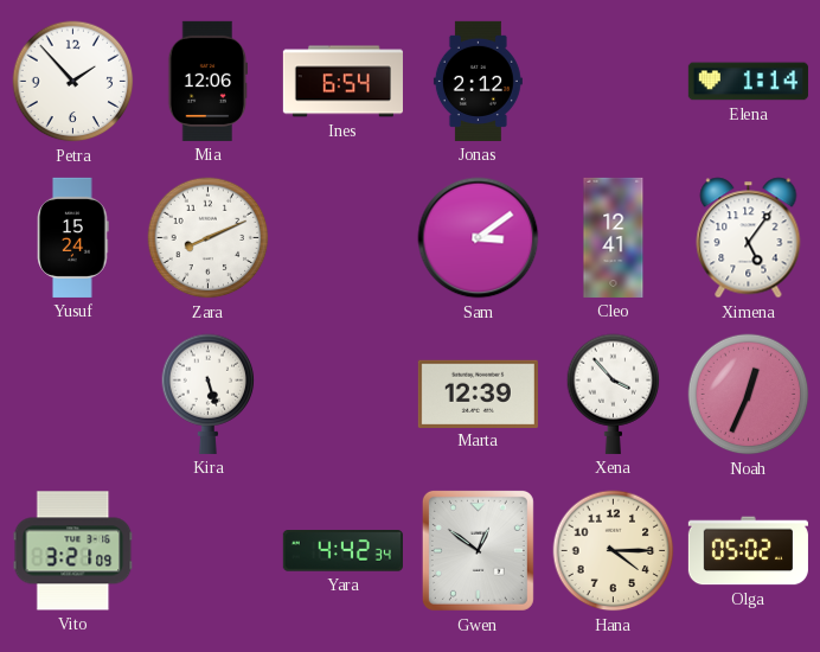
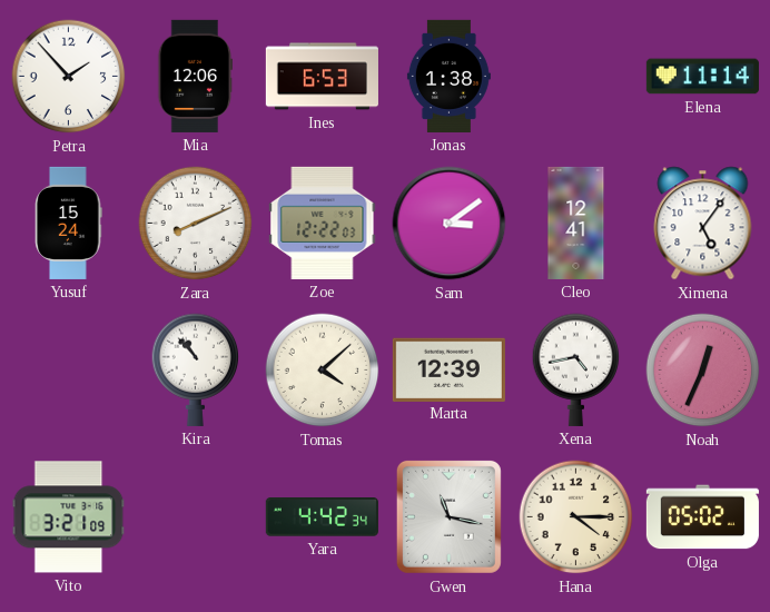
Ines: 6:54 -> 6:53 (322, 77)
Jonas: 2:12 -> 1:38 (448, 76)
Elena: 1:14 -> 11:14 (702, 77)
Zoe: none -> 12:22 (323, 223)
Kira: 5:27 -> 10:53 (196, 369)
Tomas: none -> 4:08 (323, 371)
Xena: 3:53 -> 4:43 (576, 369)
Gwen: 12:51 -> 11:17 (448, 516)
